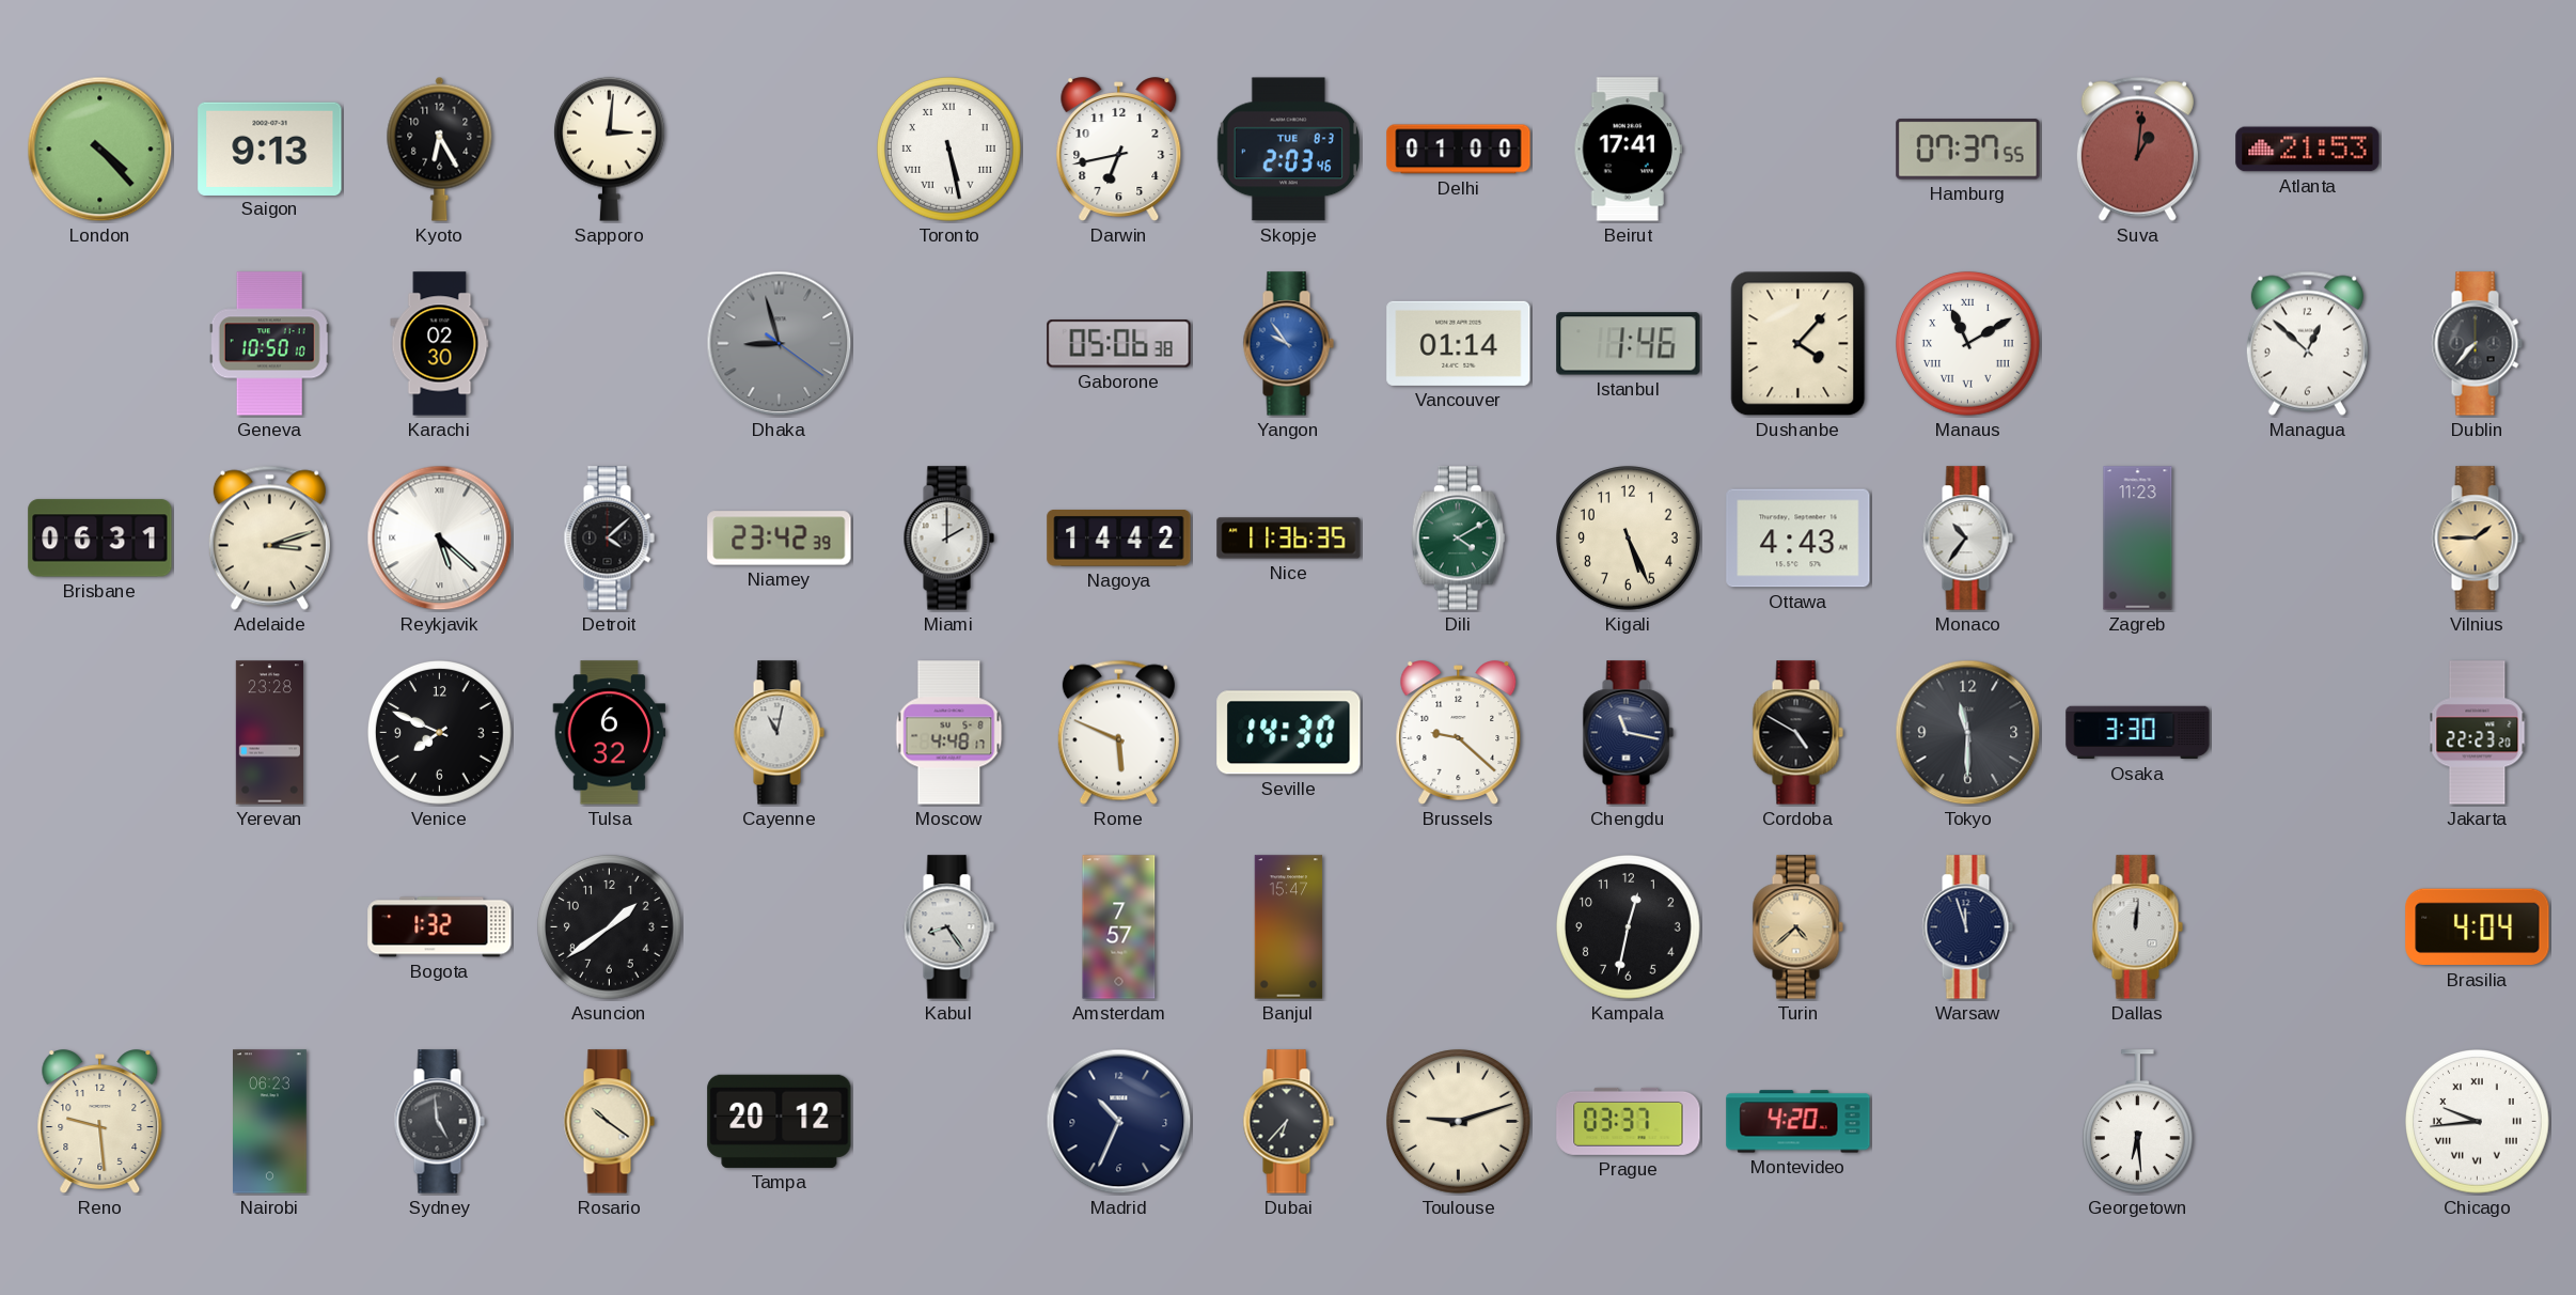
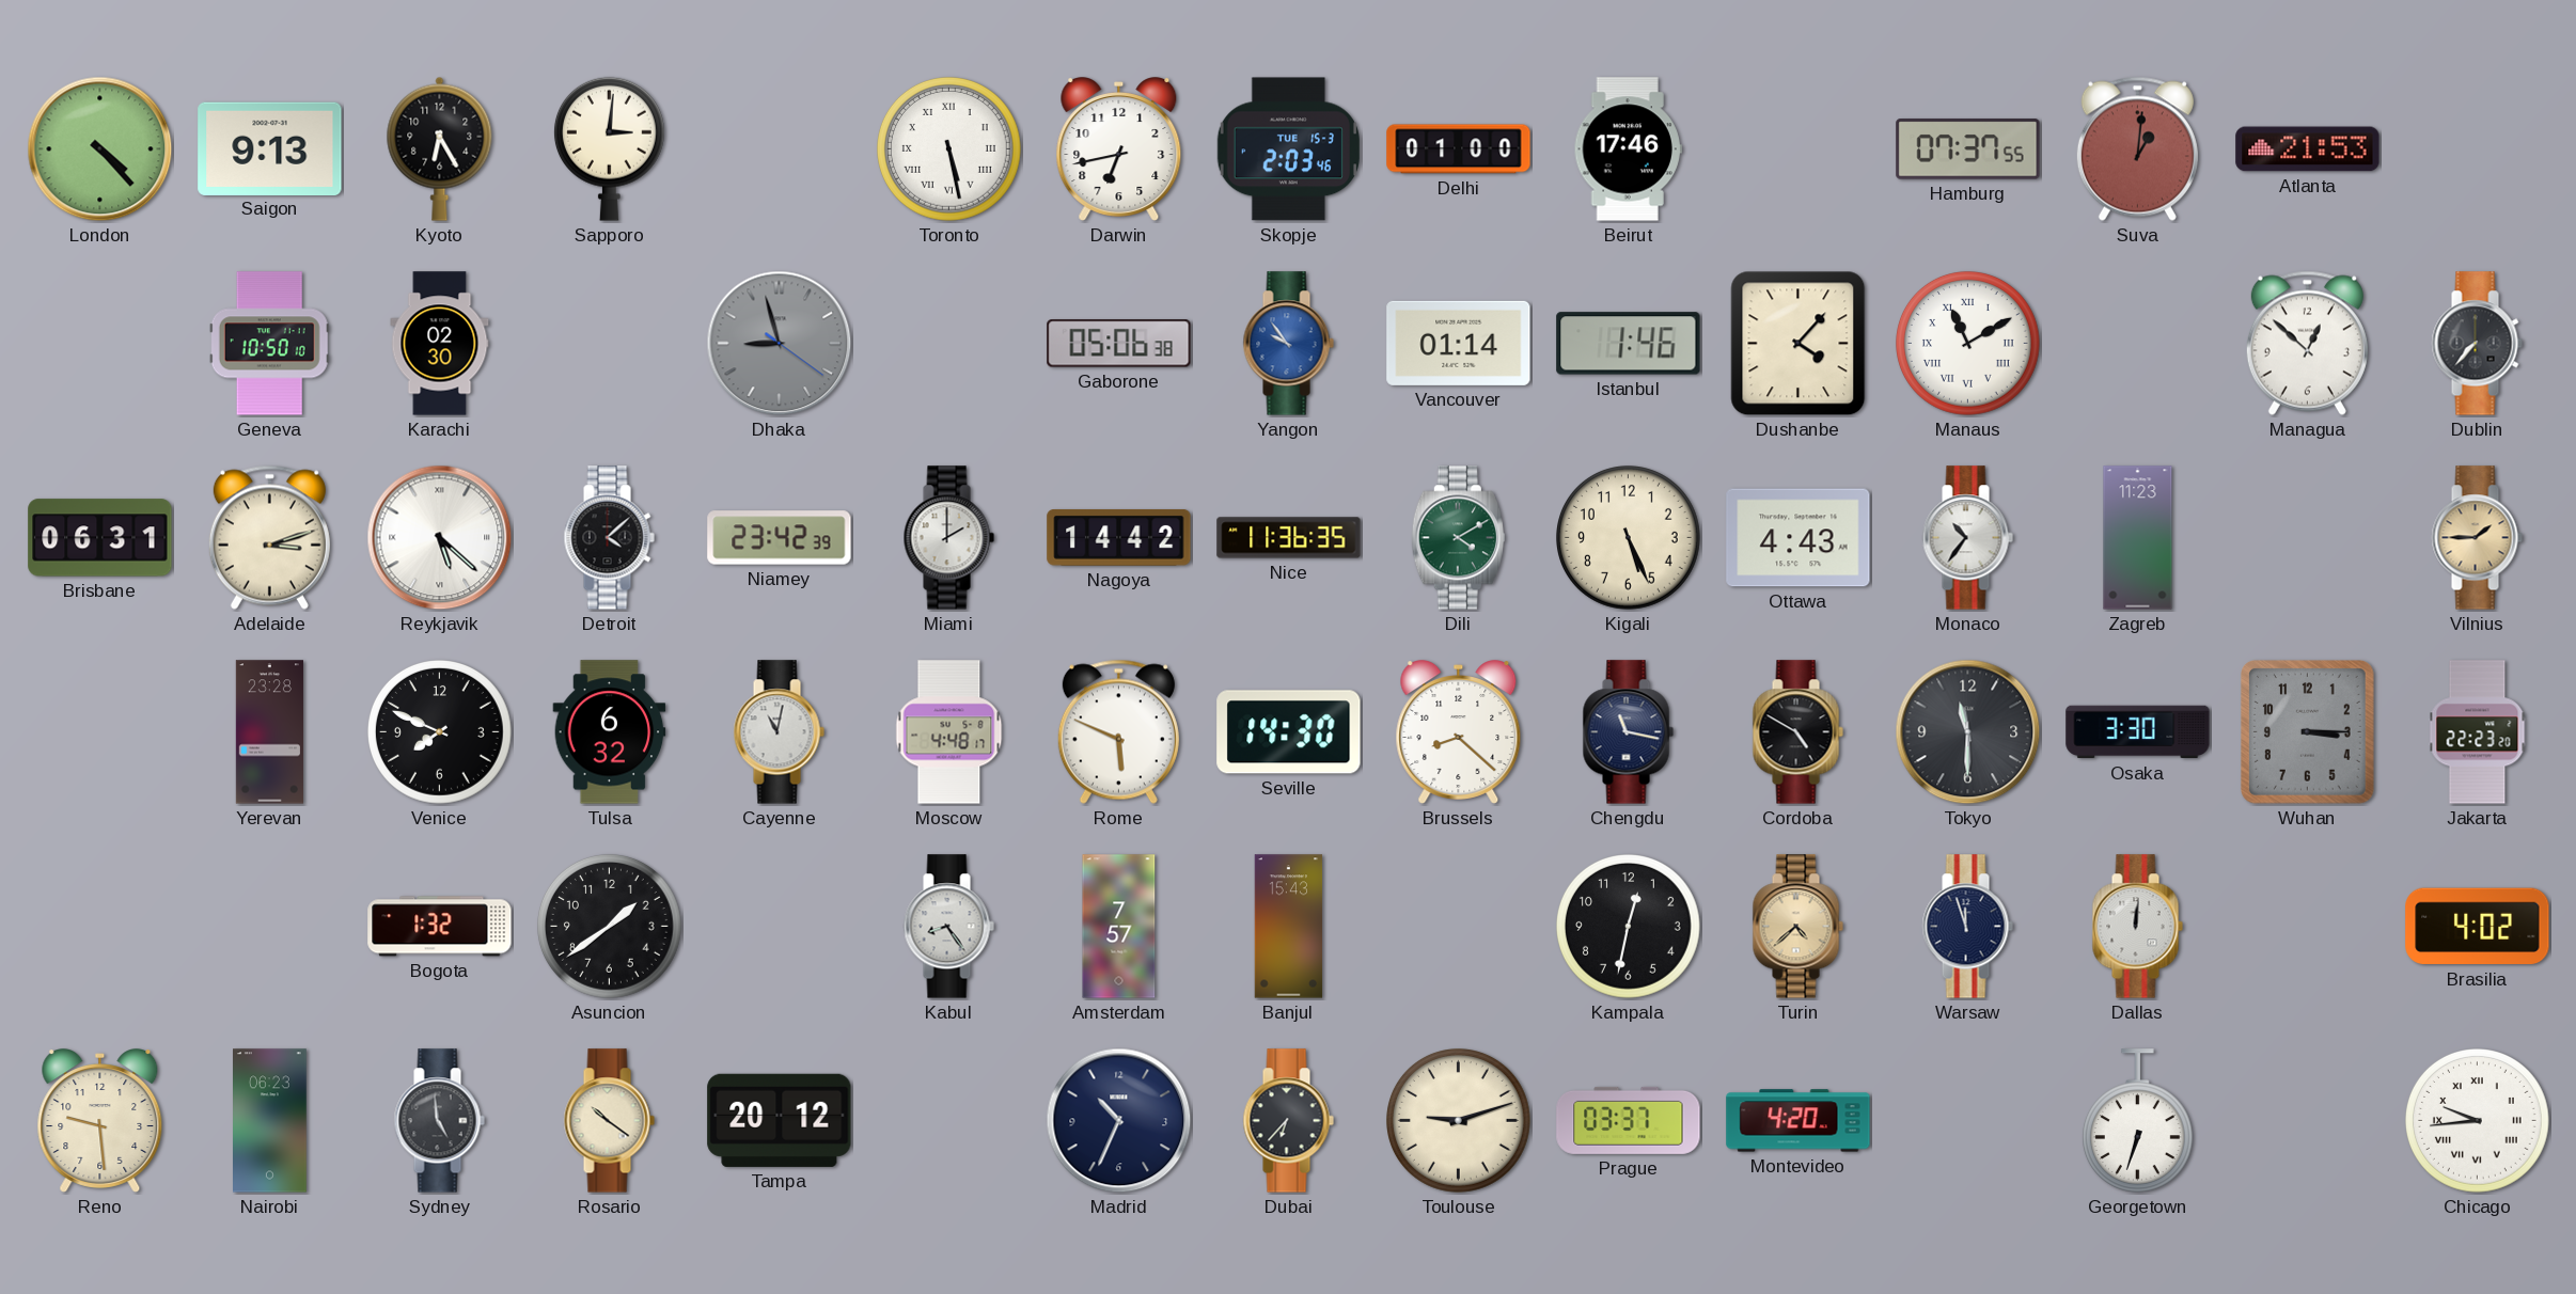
Skopje date: TUE 8-3 -> TUE 15-3 (1288, 149)
Beirut: 17:41 -> 17:46 (1628, 149)
Brussels: 9:22 -> 8:22 (1459, 732)
Wuhan: none -> 3:15 (2308, 732)
Banjul: 15:47 -> 15:43 (1289, 927)
Brasilia: 4:04 -> 4:02 (2478, 927)
Georgetown: 6:29 -> 6:33 (2137, 1121)
